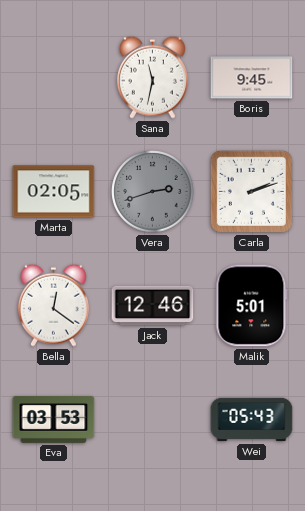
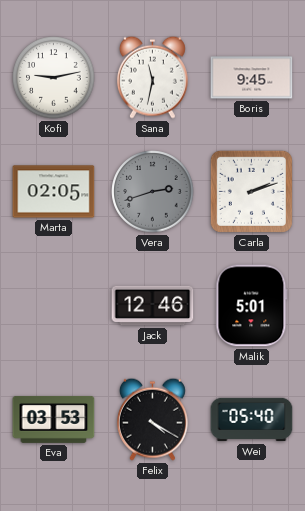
Kofi: none -> 9:13 (54, 78)
Bella: 12:21 -> none (53, 305)
Felix: none -> 4:20 (152, 419)
Wei: 05:43 -> 05:40 (252, 420)
